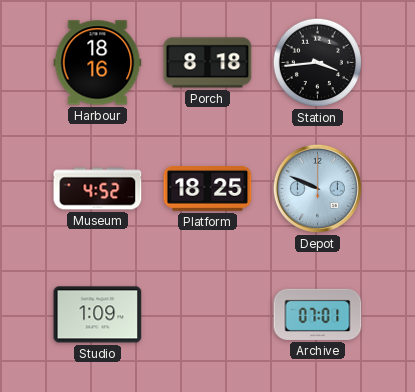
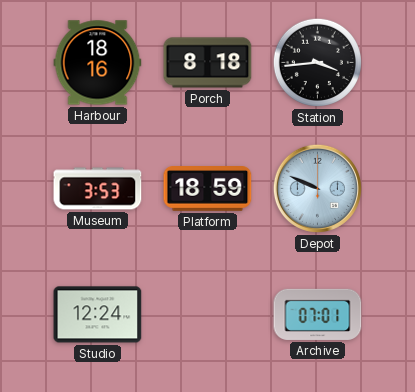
Museum: 4:52 -> 3:53 (98, 189)
Platform: 18:25 -> 18:59 (208, 189)
Studio: 1:09 -> 12:24 (98, 315)
